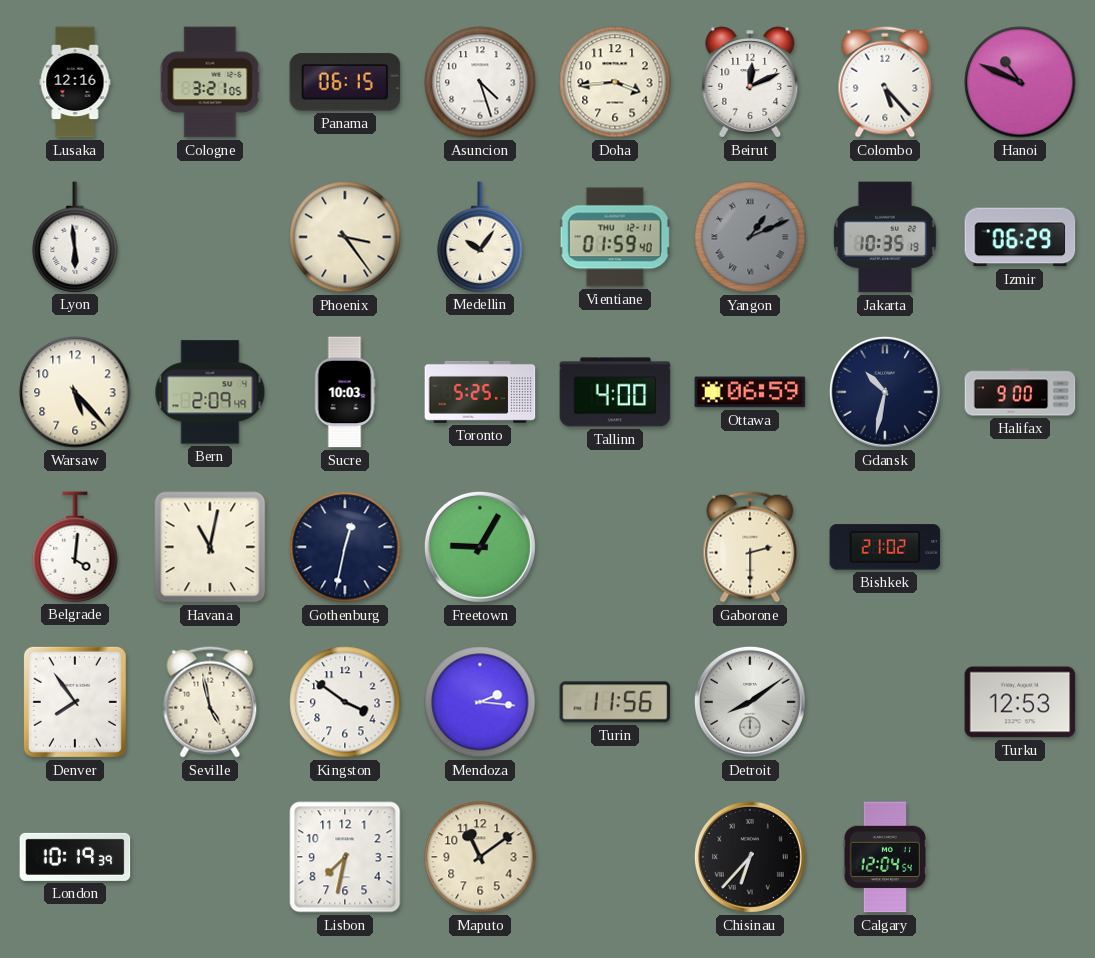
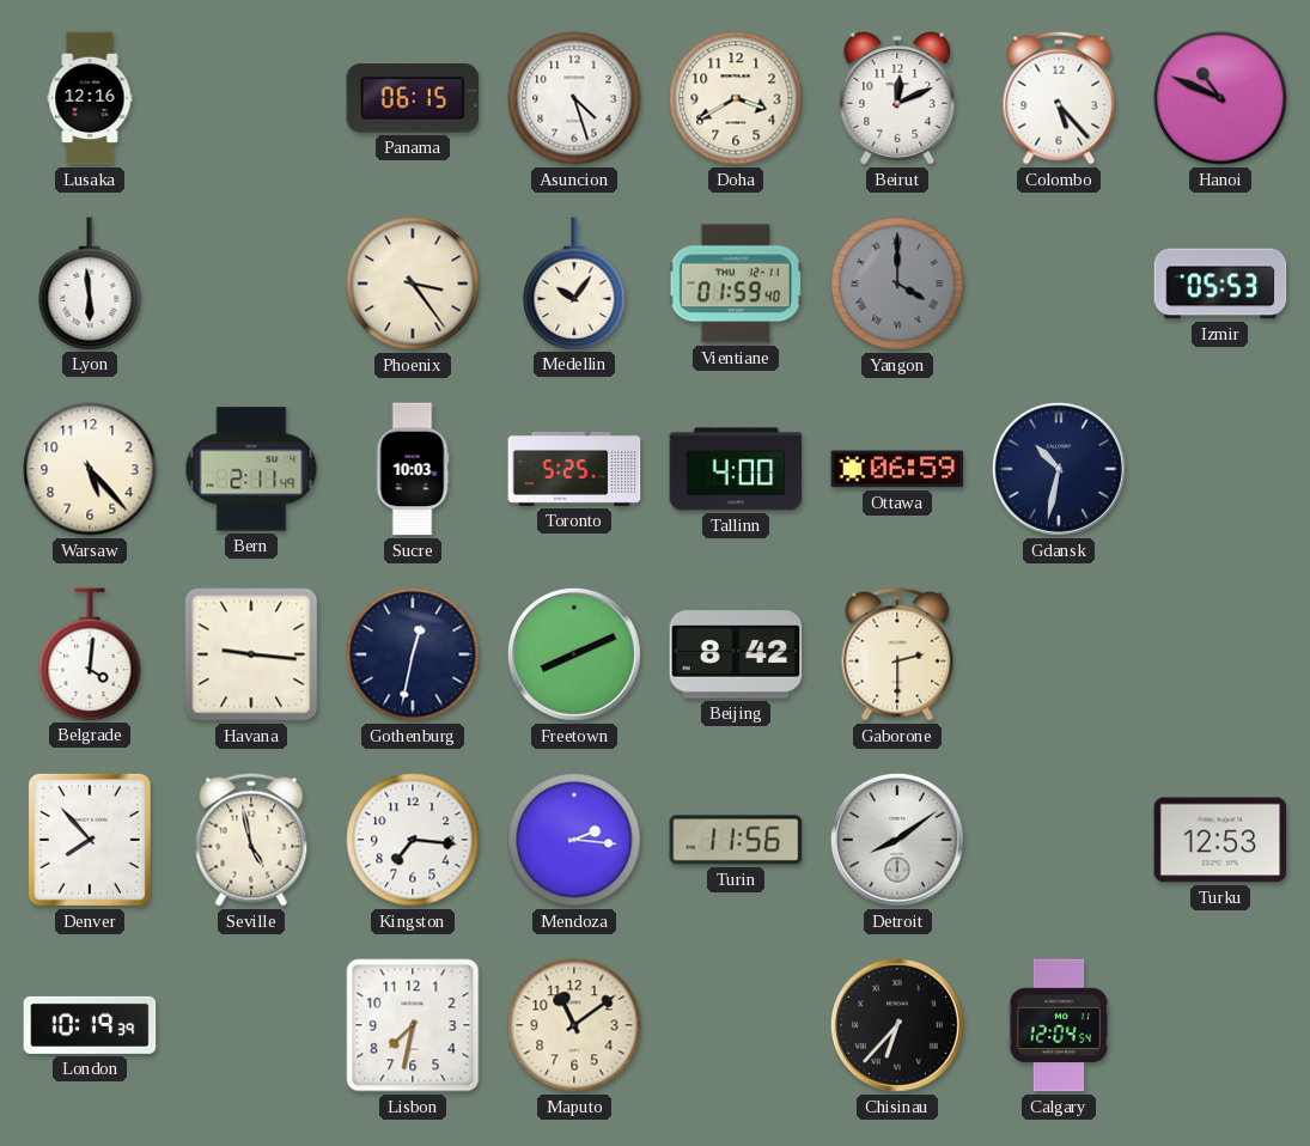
Cologne: 3:21 -> none (210, 82)
Doha: 3:44 -> 3:40 (736, 98)
Yangon: 1:11 -> 4:00 (897, 284)
Jakarta: 10:35 -> none (885, 237)
Izmir: 06:29 -> 05:53 (1220, 284)
Bern: 2:09 -> 2:11 (251, 469)
Halifax: 9:00 -> none (1020, 392)
Havana: 11:02 -> 9:16 (251, 654)
Freetown: 9:05 -> 8:11 (574, 654)
Beijing: none -> 8:42 (736, 654)
Bishkek: 21:02 -> none (885, 547)
Denver: 7:54 -> 7:53 (90, 840)
Kingston: 3:51 -> 7:16 (413, 840)
